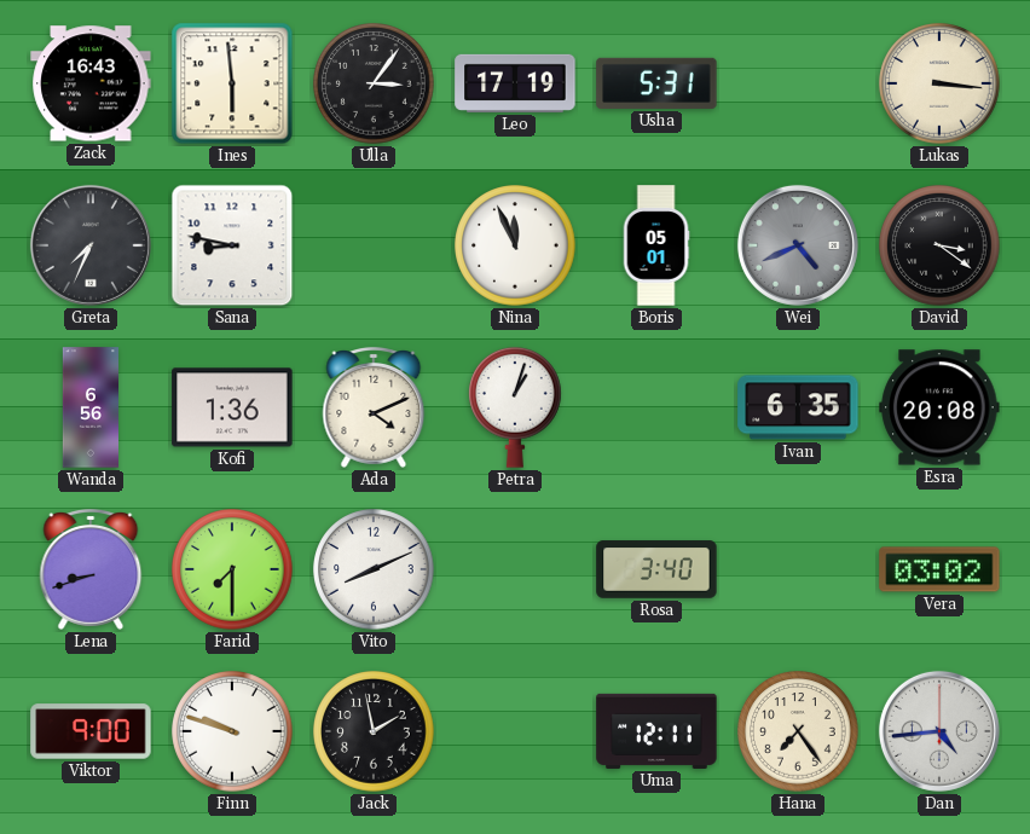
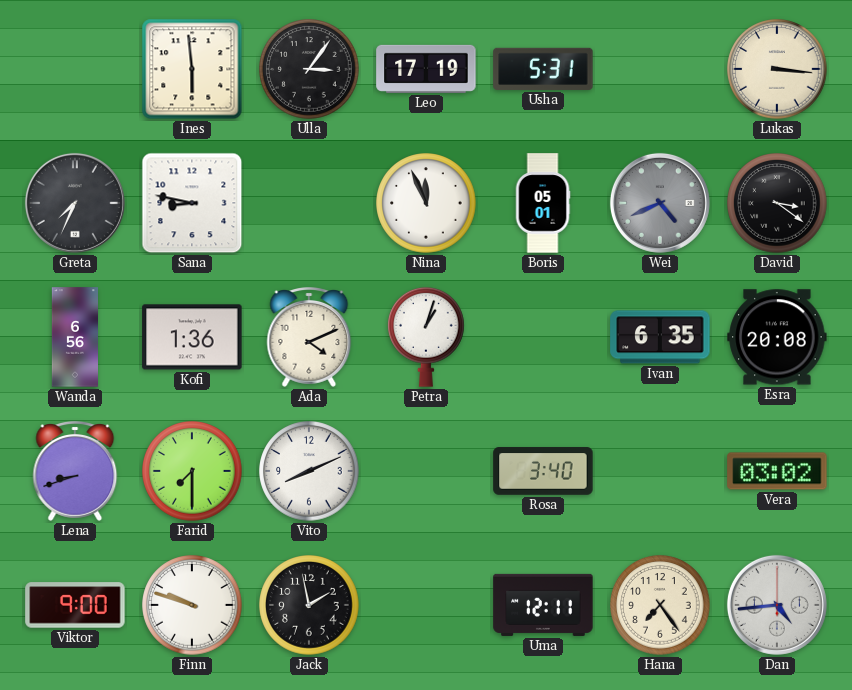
Zack: 16:43 -> none (91, 83)
